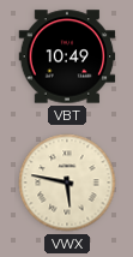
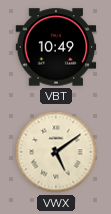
VWX: 5:47 -> 5:09 (56, 152)
